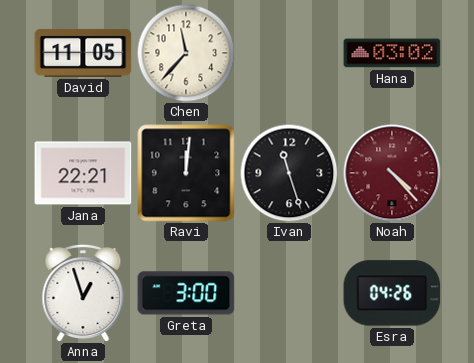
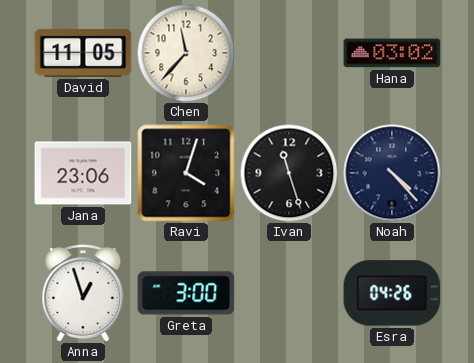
Jana: 22:21 -> 23:06 (83, 173)
Ravi: 12:01 -> 4:03 (186, 173)
Noah dial: burgundy -> navy (392, 173)
